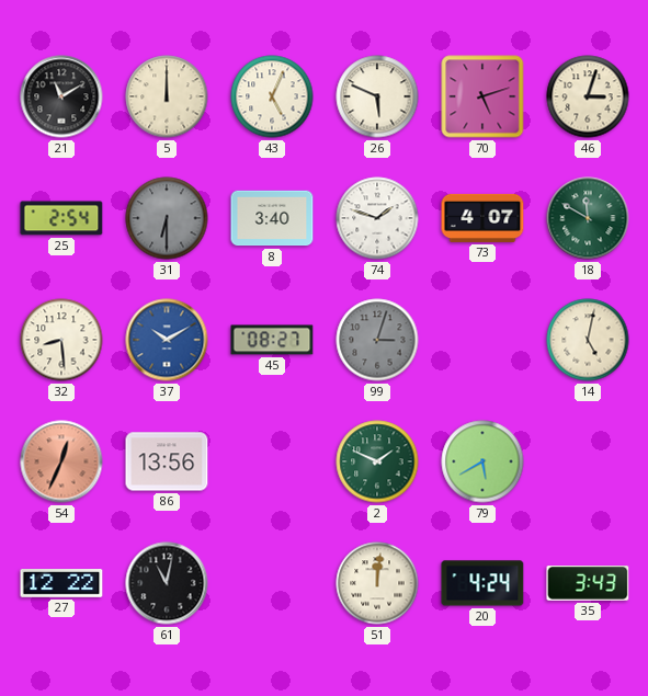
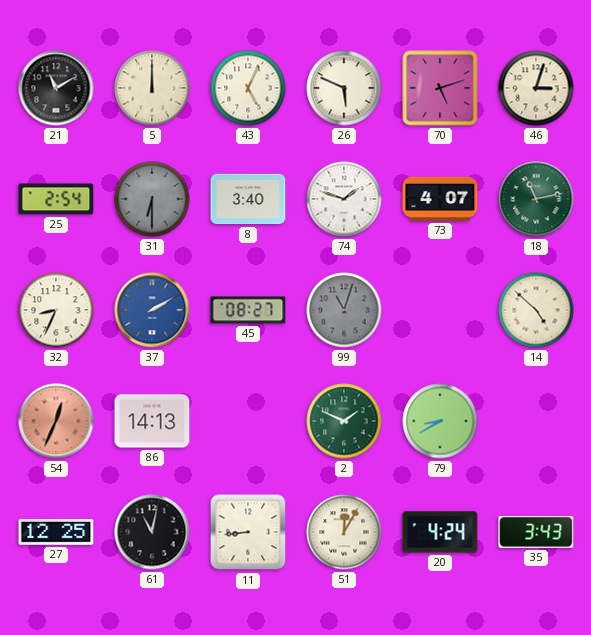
18: 11:50 -> 11:13 (536, 199)
32: 8:29 -> 8:34 (56, 310)
37: 10:10 -> 2:10 (152, 310)
99: 3:03 -> 11:03 (344, 310)
14: 5:02 -> 4:52 (536, 310)
86: 13:56 -> 14:13 (152, 421)
79: 5:40 -> 8:40 (440, 421)
27: 12:22 -> 12:25 (56, 533)
11: none -> 8:44 (248, 532)
51: 12:01 -> 12:05 (344, 532)
